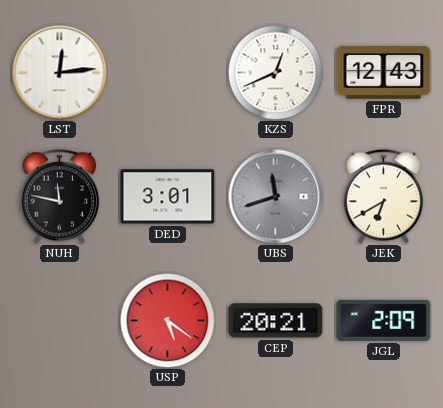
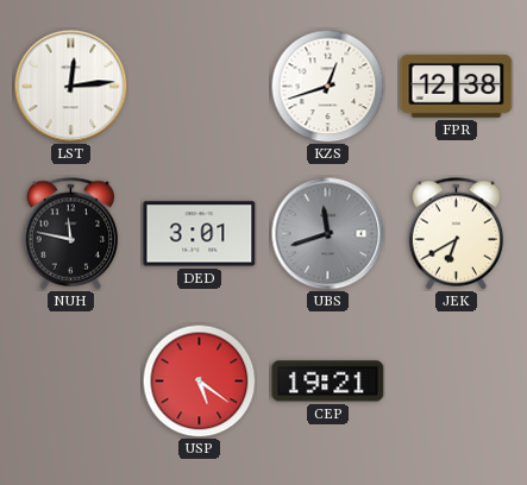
KZS: 12:41 -> 12:42 (327, 86)
FPR: 12:43 -> 12:38 (457, 86)
CEP: 20:21 -> 19:21 (328, 382)
JGL: 2:09 -> none (384, 320)
